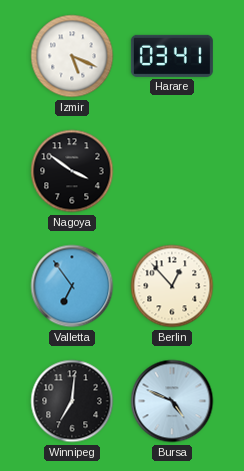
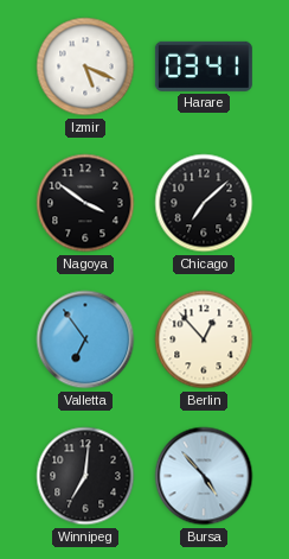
Chicago: none -> 7:08 (204, 203)
Bursa: 4:49 -> 4:53 (204, 476)
